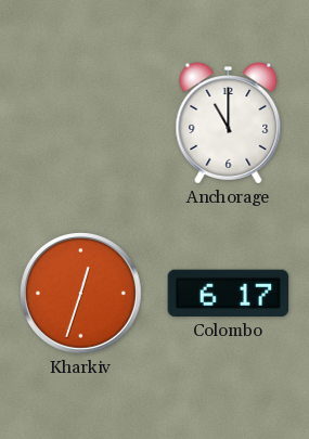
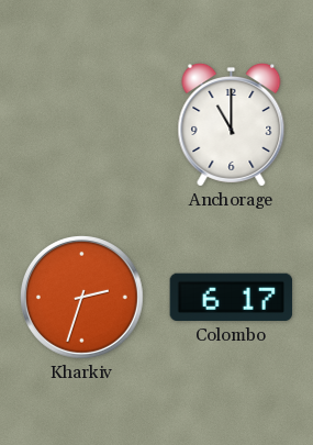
Kharkiv: 12:33 -> 2:33 (81, 297)
